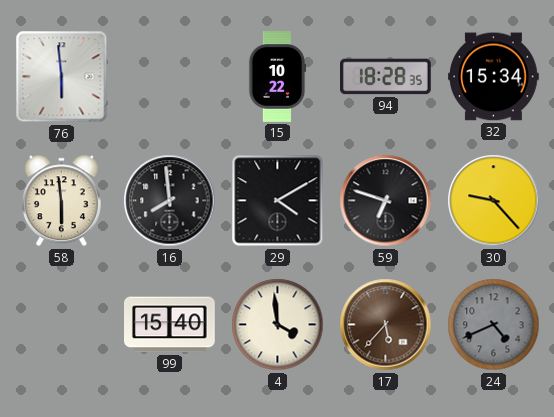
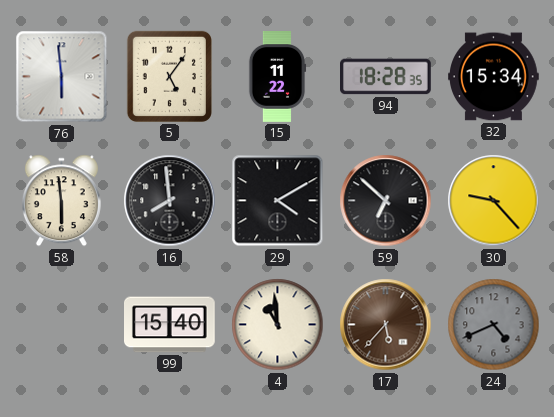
5: none -> 5:06 (169, 76)
15: 10:22 -> 11:22 (277, 77)
59: 6:48 -> 6:52 (386, 201)
4: 3:59 -> 10:59 (278, 325)
